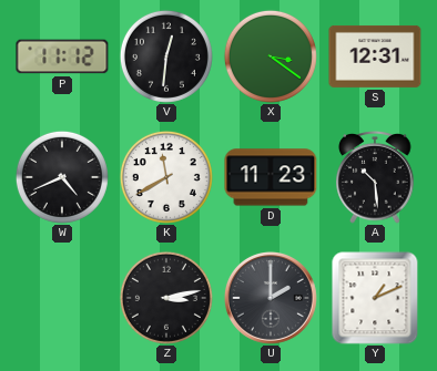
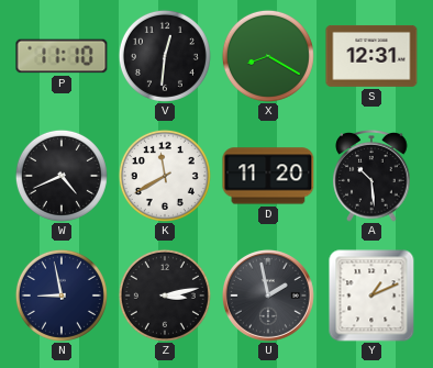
P: 11:12 -> 11:10 (62, 56)
X: 3:21 -> 8:20 (268, 56)
D: 11:23 -> 11:20 (268, 176)
N: none -> 8:58 (62, 295)
U: 2:00 -> 1:58 (268, 295)
